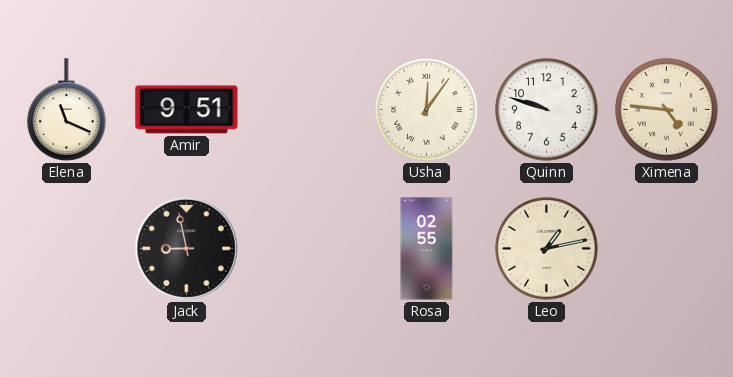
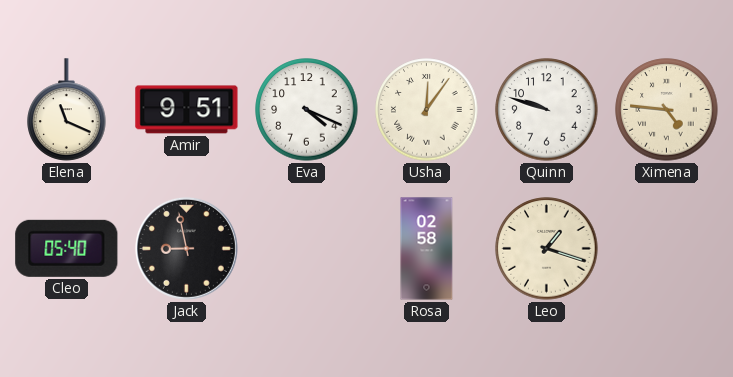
Eva: none -> 4:19 (307, 110)
Cleo: none -> 05:40 (67, 248)
Rosa: 02:55 -> 02:58 (427, 249)
Leo: 1:13 -> 1:18 (547, 249)
